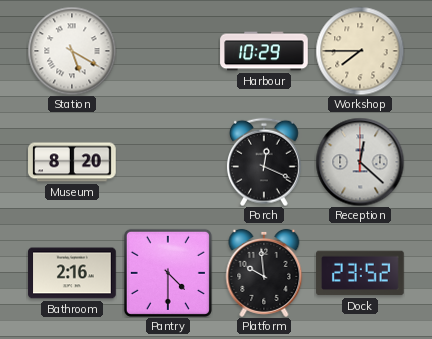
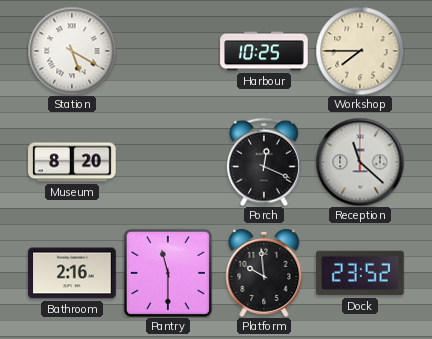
Harbour: 10:29 -> 10:25 (264, 51)
Reception: 12:22 -> 11:22 (360, 162)
Pantry: 4:30 -> 11:30 (168, 273)
